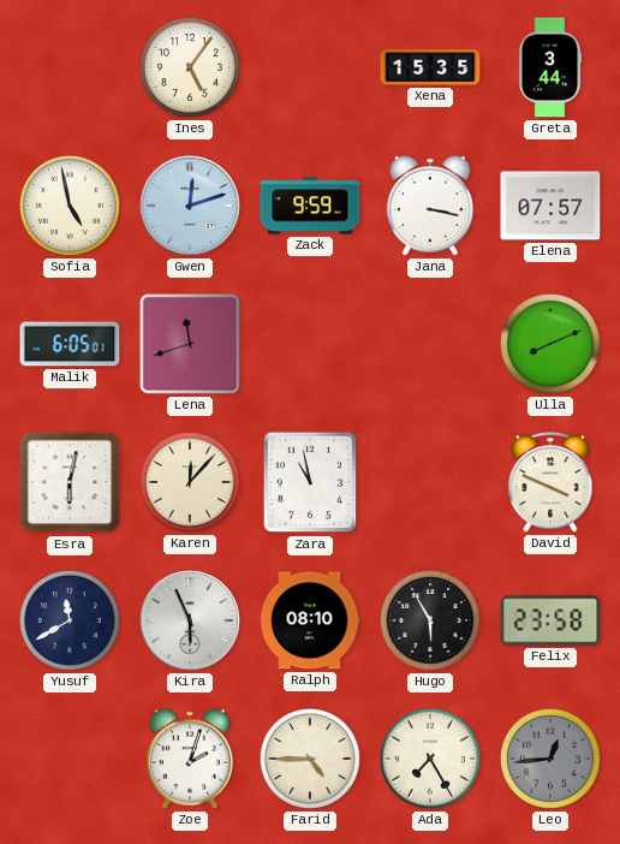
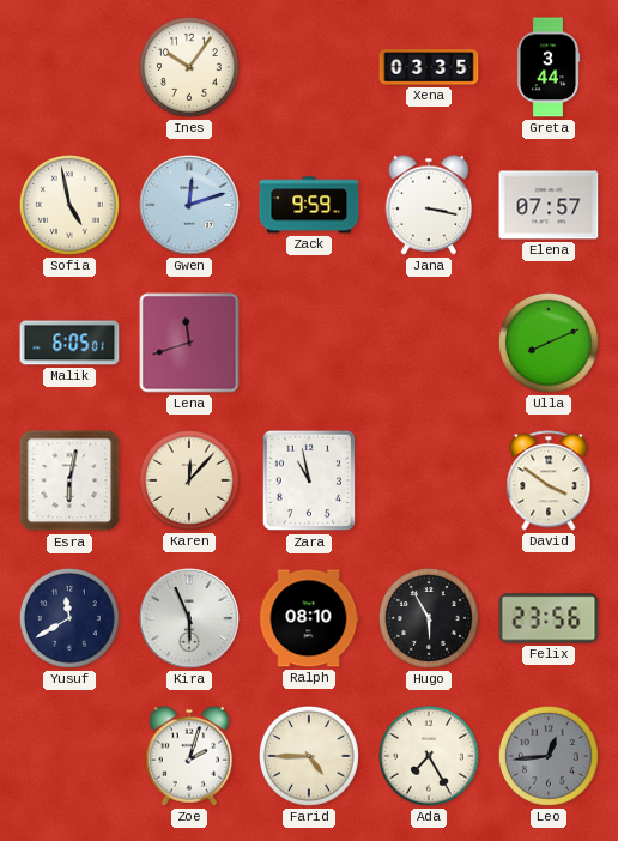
Ines: 5:06 -> 10:06 (189, 67)
Xena: 15:35 -> 03:35 (429, 67)
David: 3:49 -> 3:51 (549, 480)
Felix: 23:58 -> 23:56 (549, 618)
